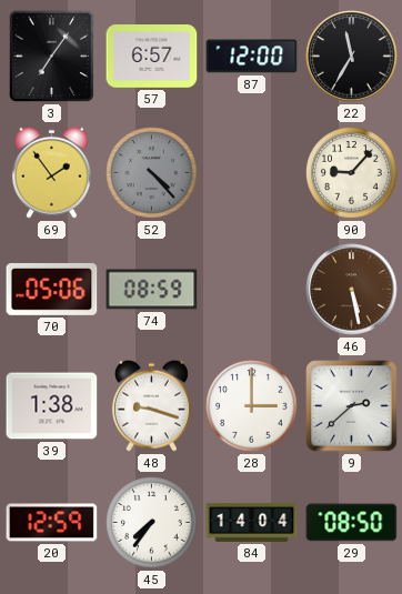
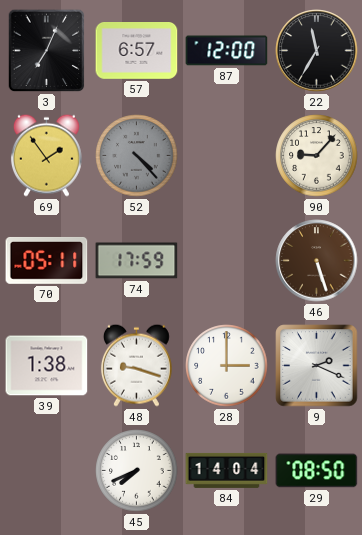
3: 7:06 -> 7:04 (47, 51)
70: 05:06 -> 05:11 (47, 261)
74: 08:59 -> 17:59 (137, 261)
46: 5:28 -> 5:27 (317, 261)
9: 2:38 -> 2:19 (317, 366)
20: 12:59 -> none (52, 523)
45: 7:36 -> 7:41 (137, 471)
